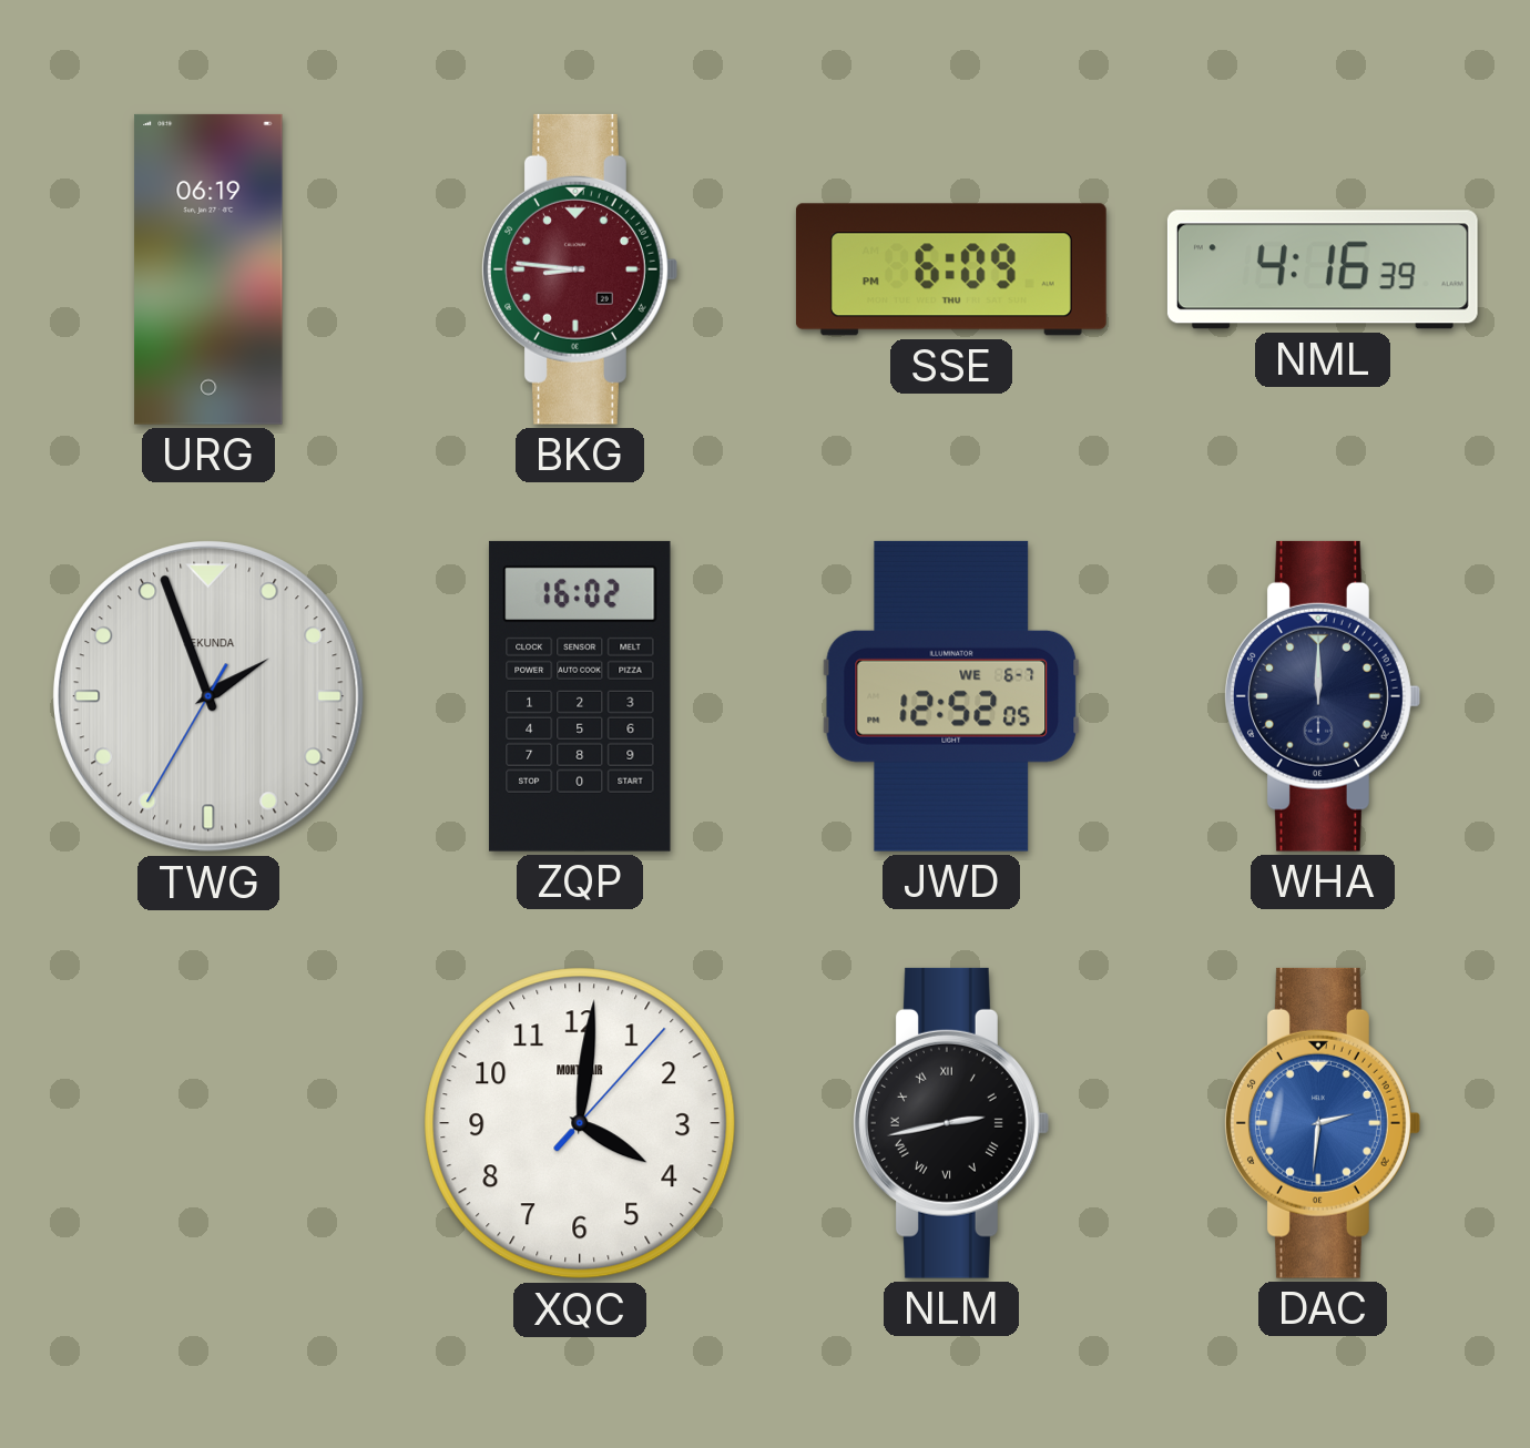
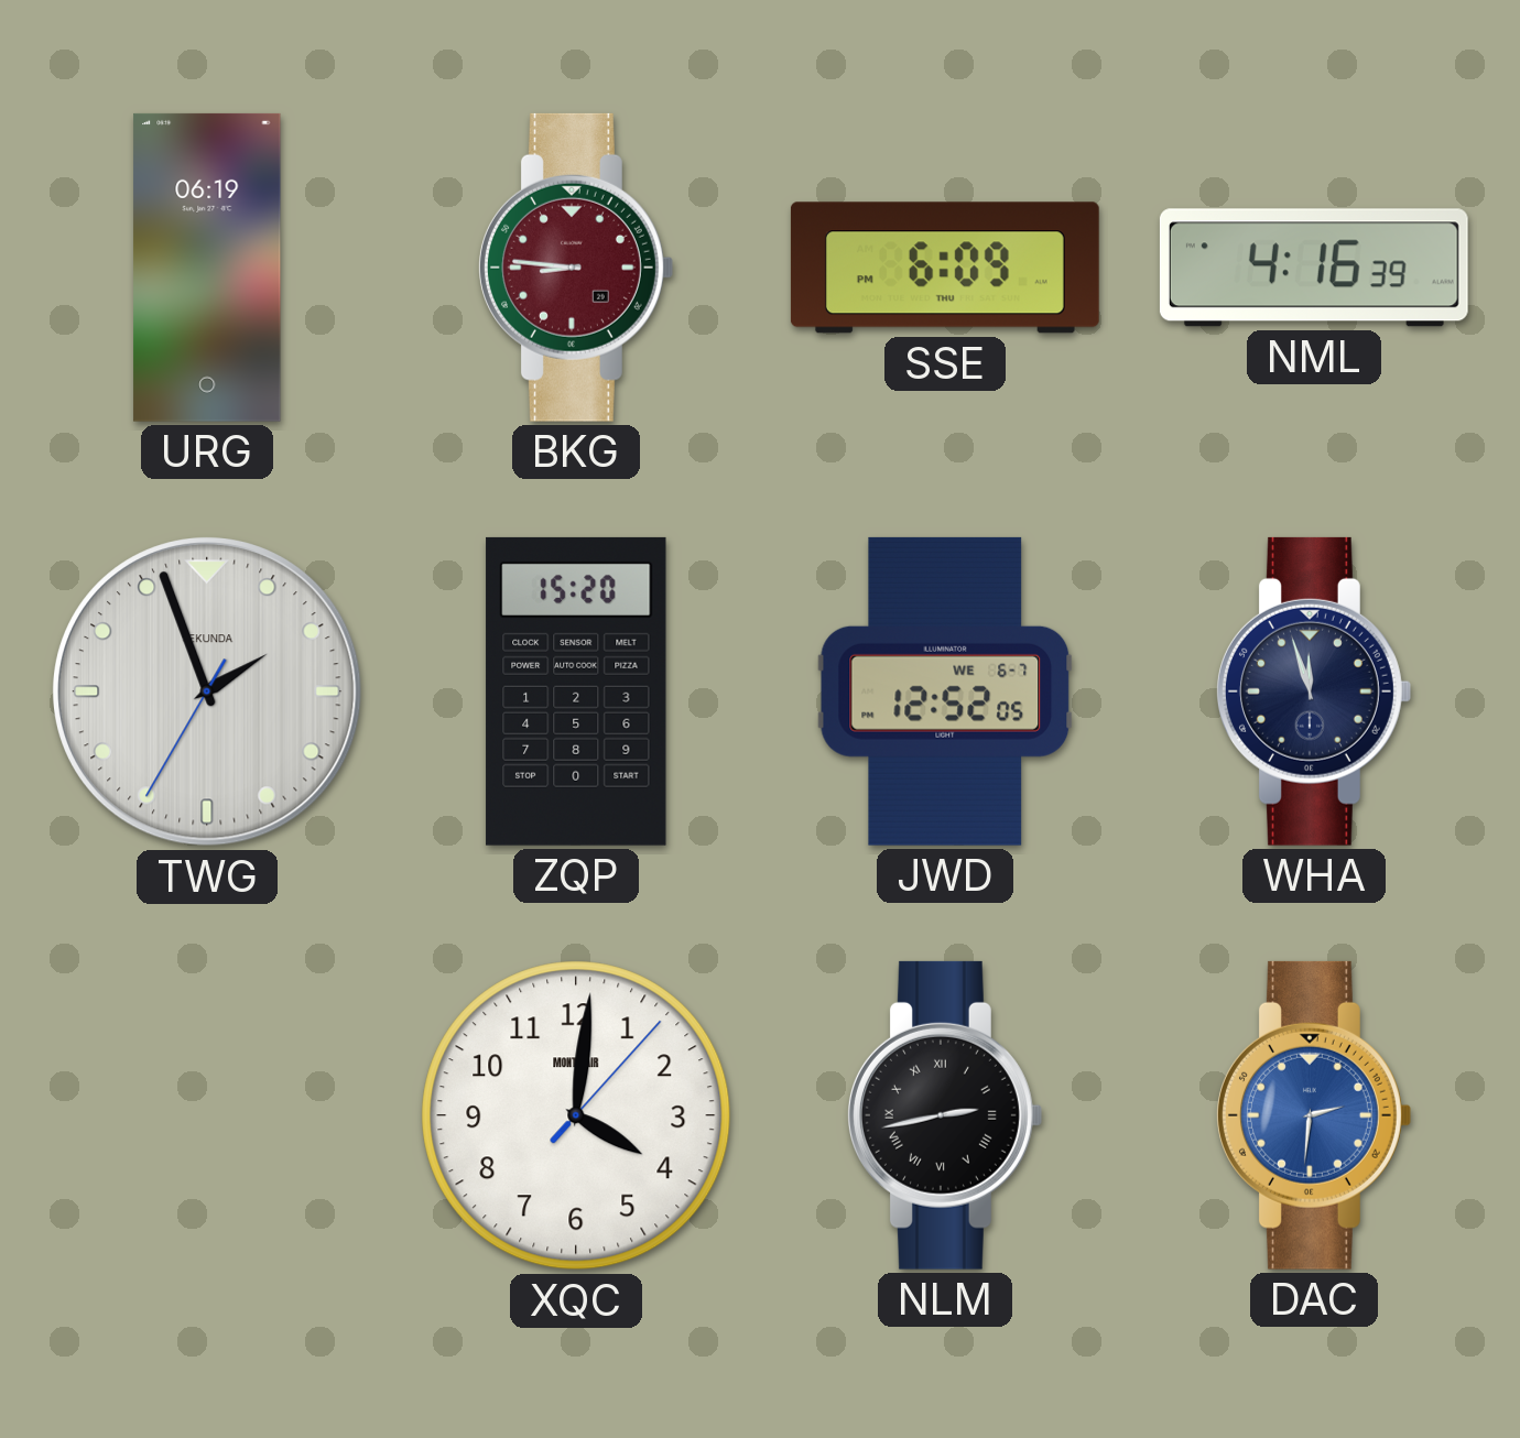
ZQP: 16:02 -> 15:20 (576, 691)
WHA: 12:00 -> 11:57 (1314, 691)
